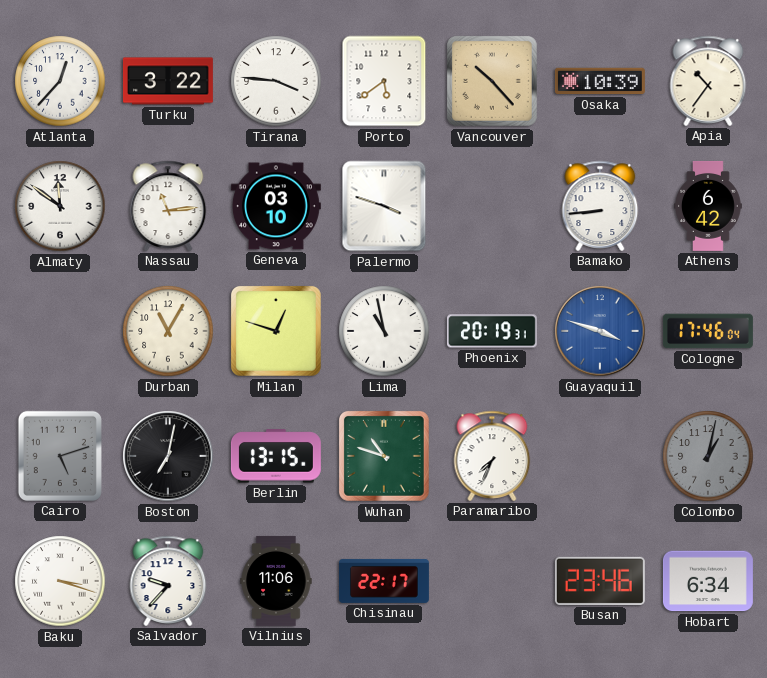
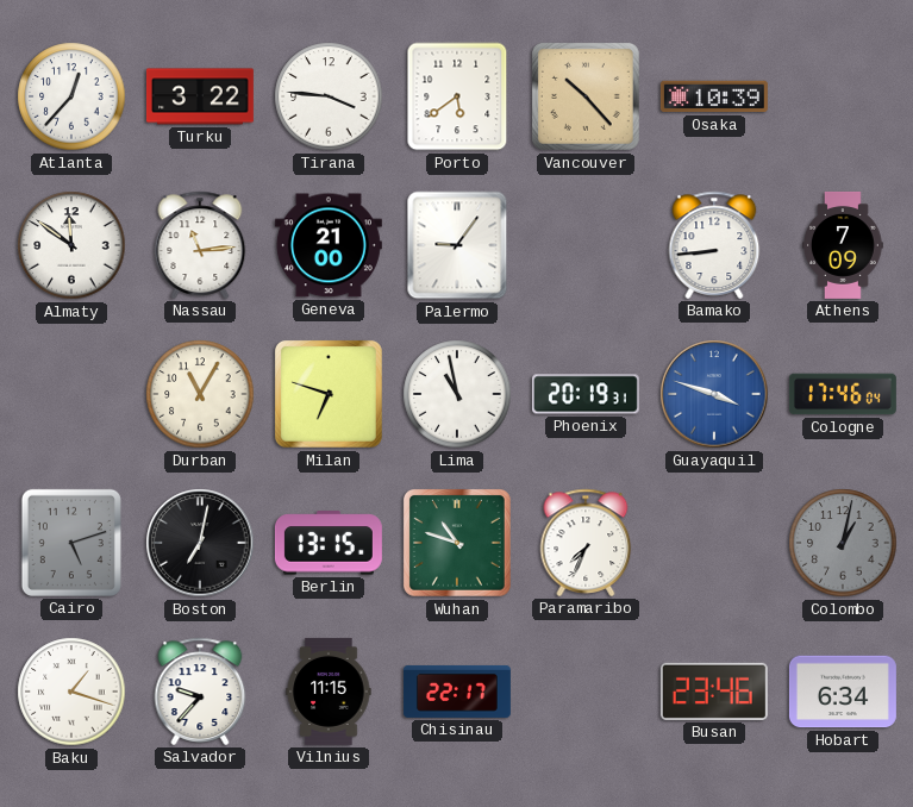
Apia: 10:36 -> none (708, 81)
Geneva: 03:10 -> 21:00 (329, 245)
Palermo: 3:48 -> 9:06 (457, 245)
Athens: 6:42 -> 7:09 (844, 245)
Milan: 12:48 -> 6:48 (329, 394)
Baku: 3:18 -> 1:18 (71, 692)
Vilnius: 11:06 -> 11:15 (329, 692)
